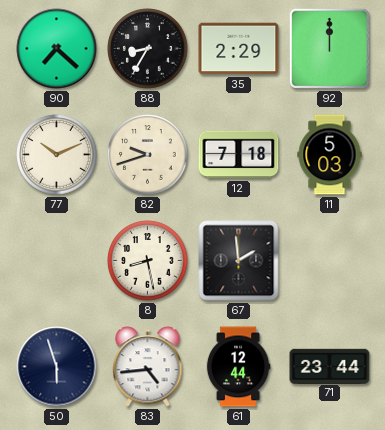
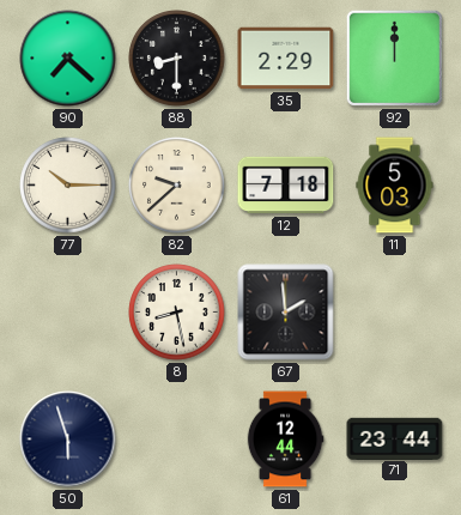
88: 8:35 -> 8:30 (177, 59)
77: 10:11 -> 10:15 (68, 186)
82: 9:42 -> 9:38 (177, 186)
83: 4:44 -> none (148, 367)
